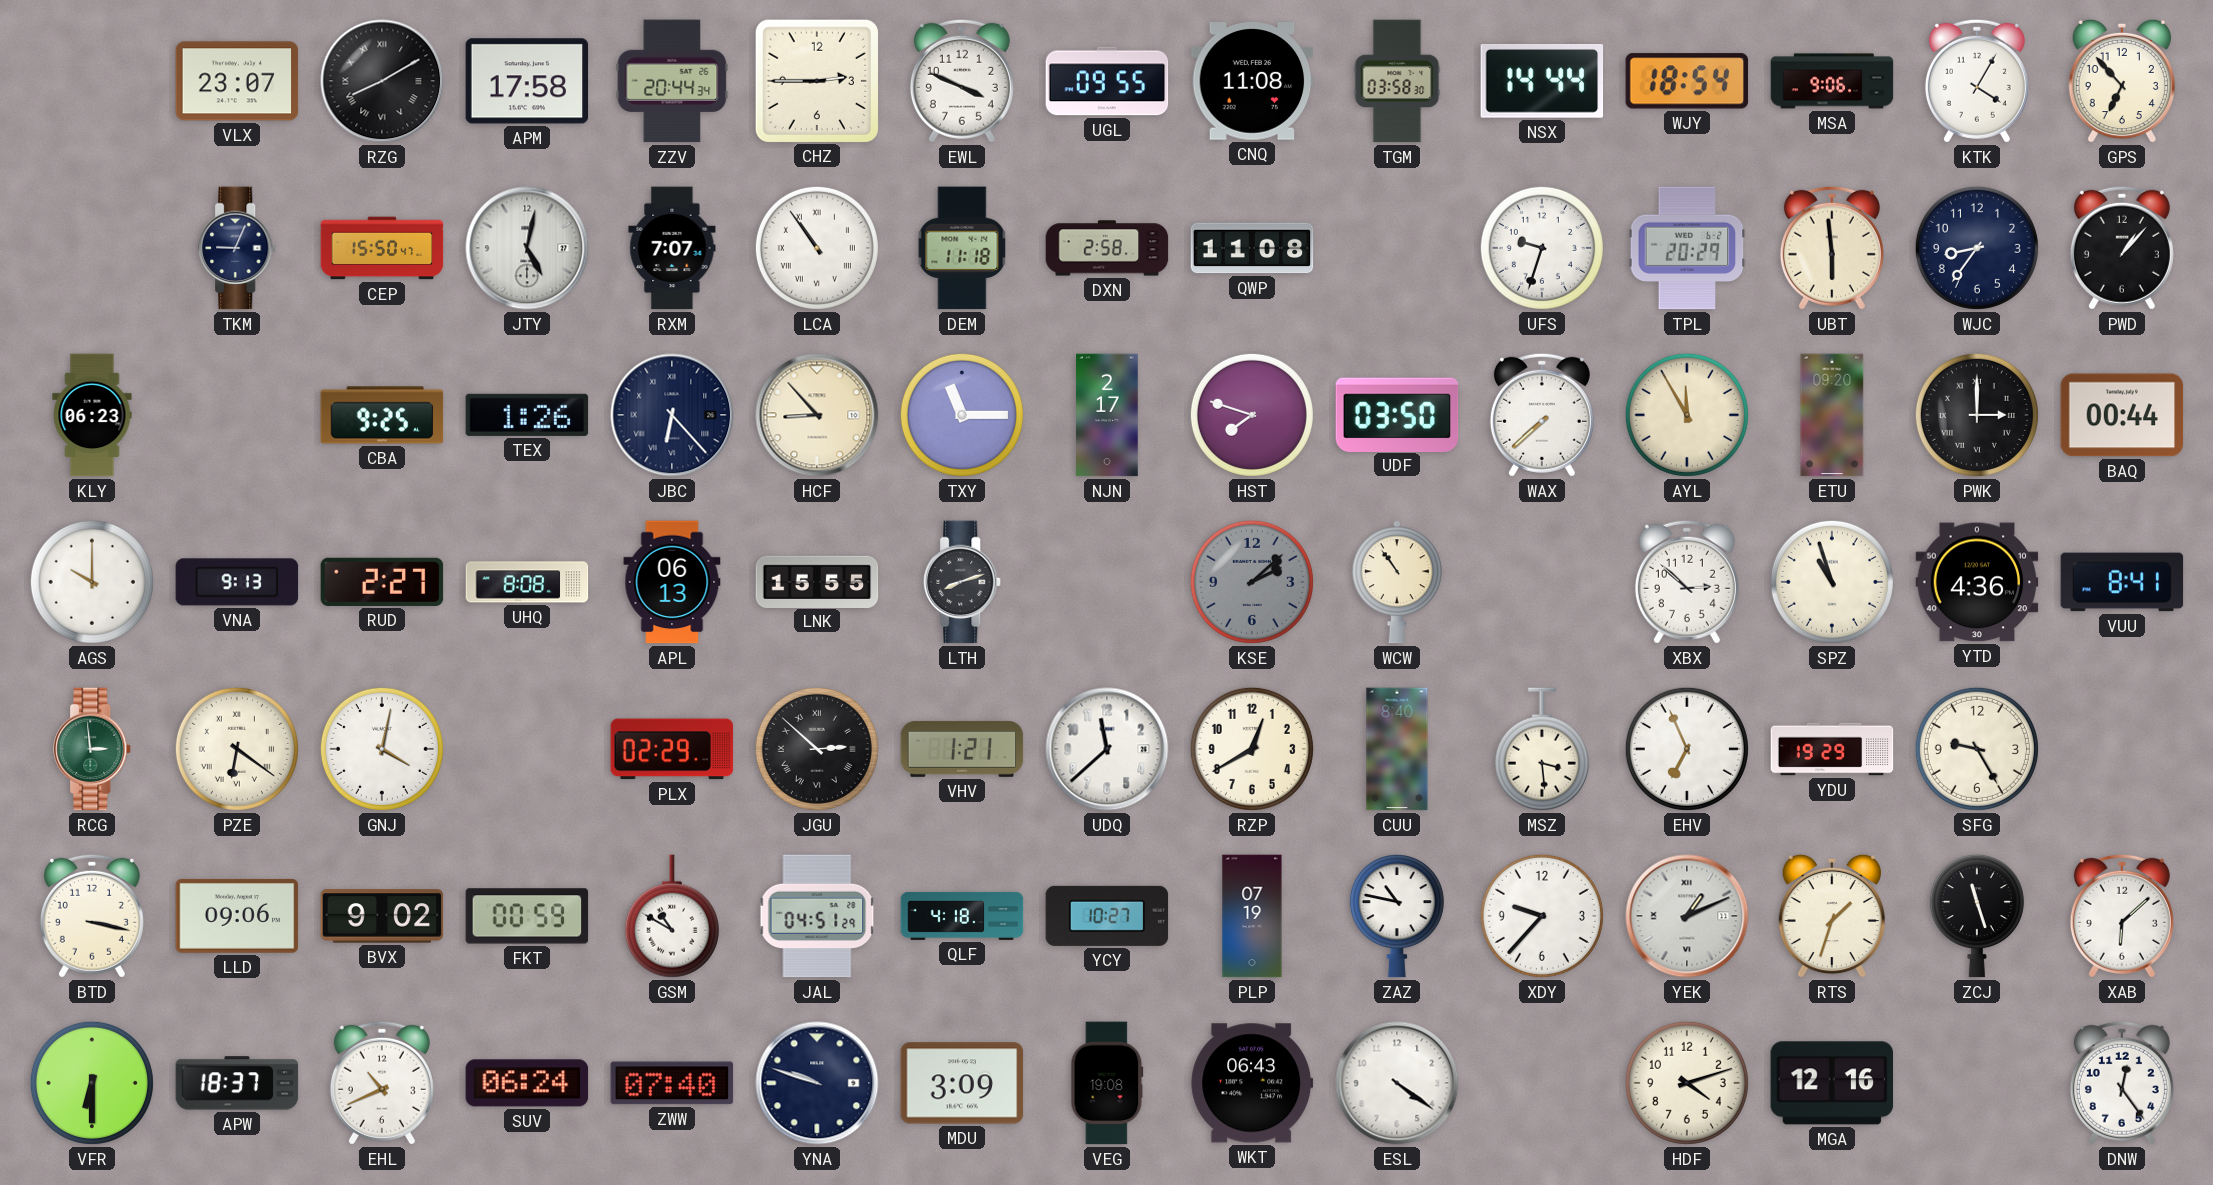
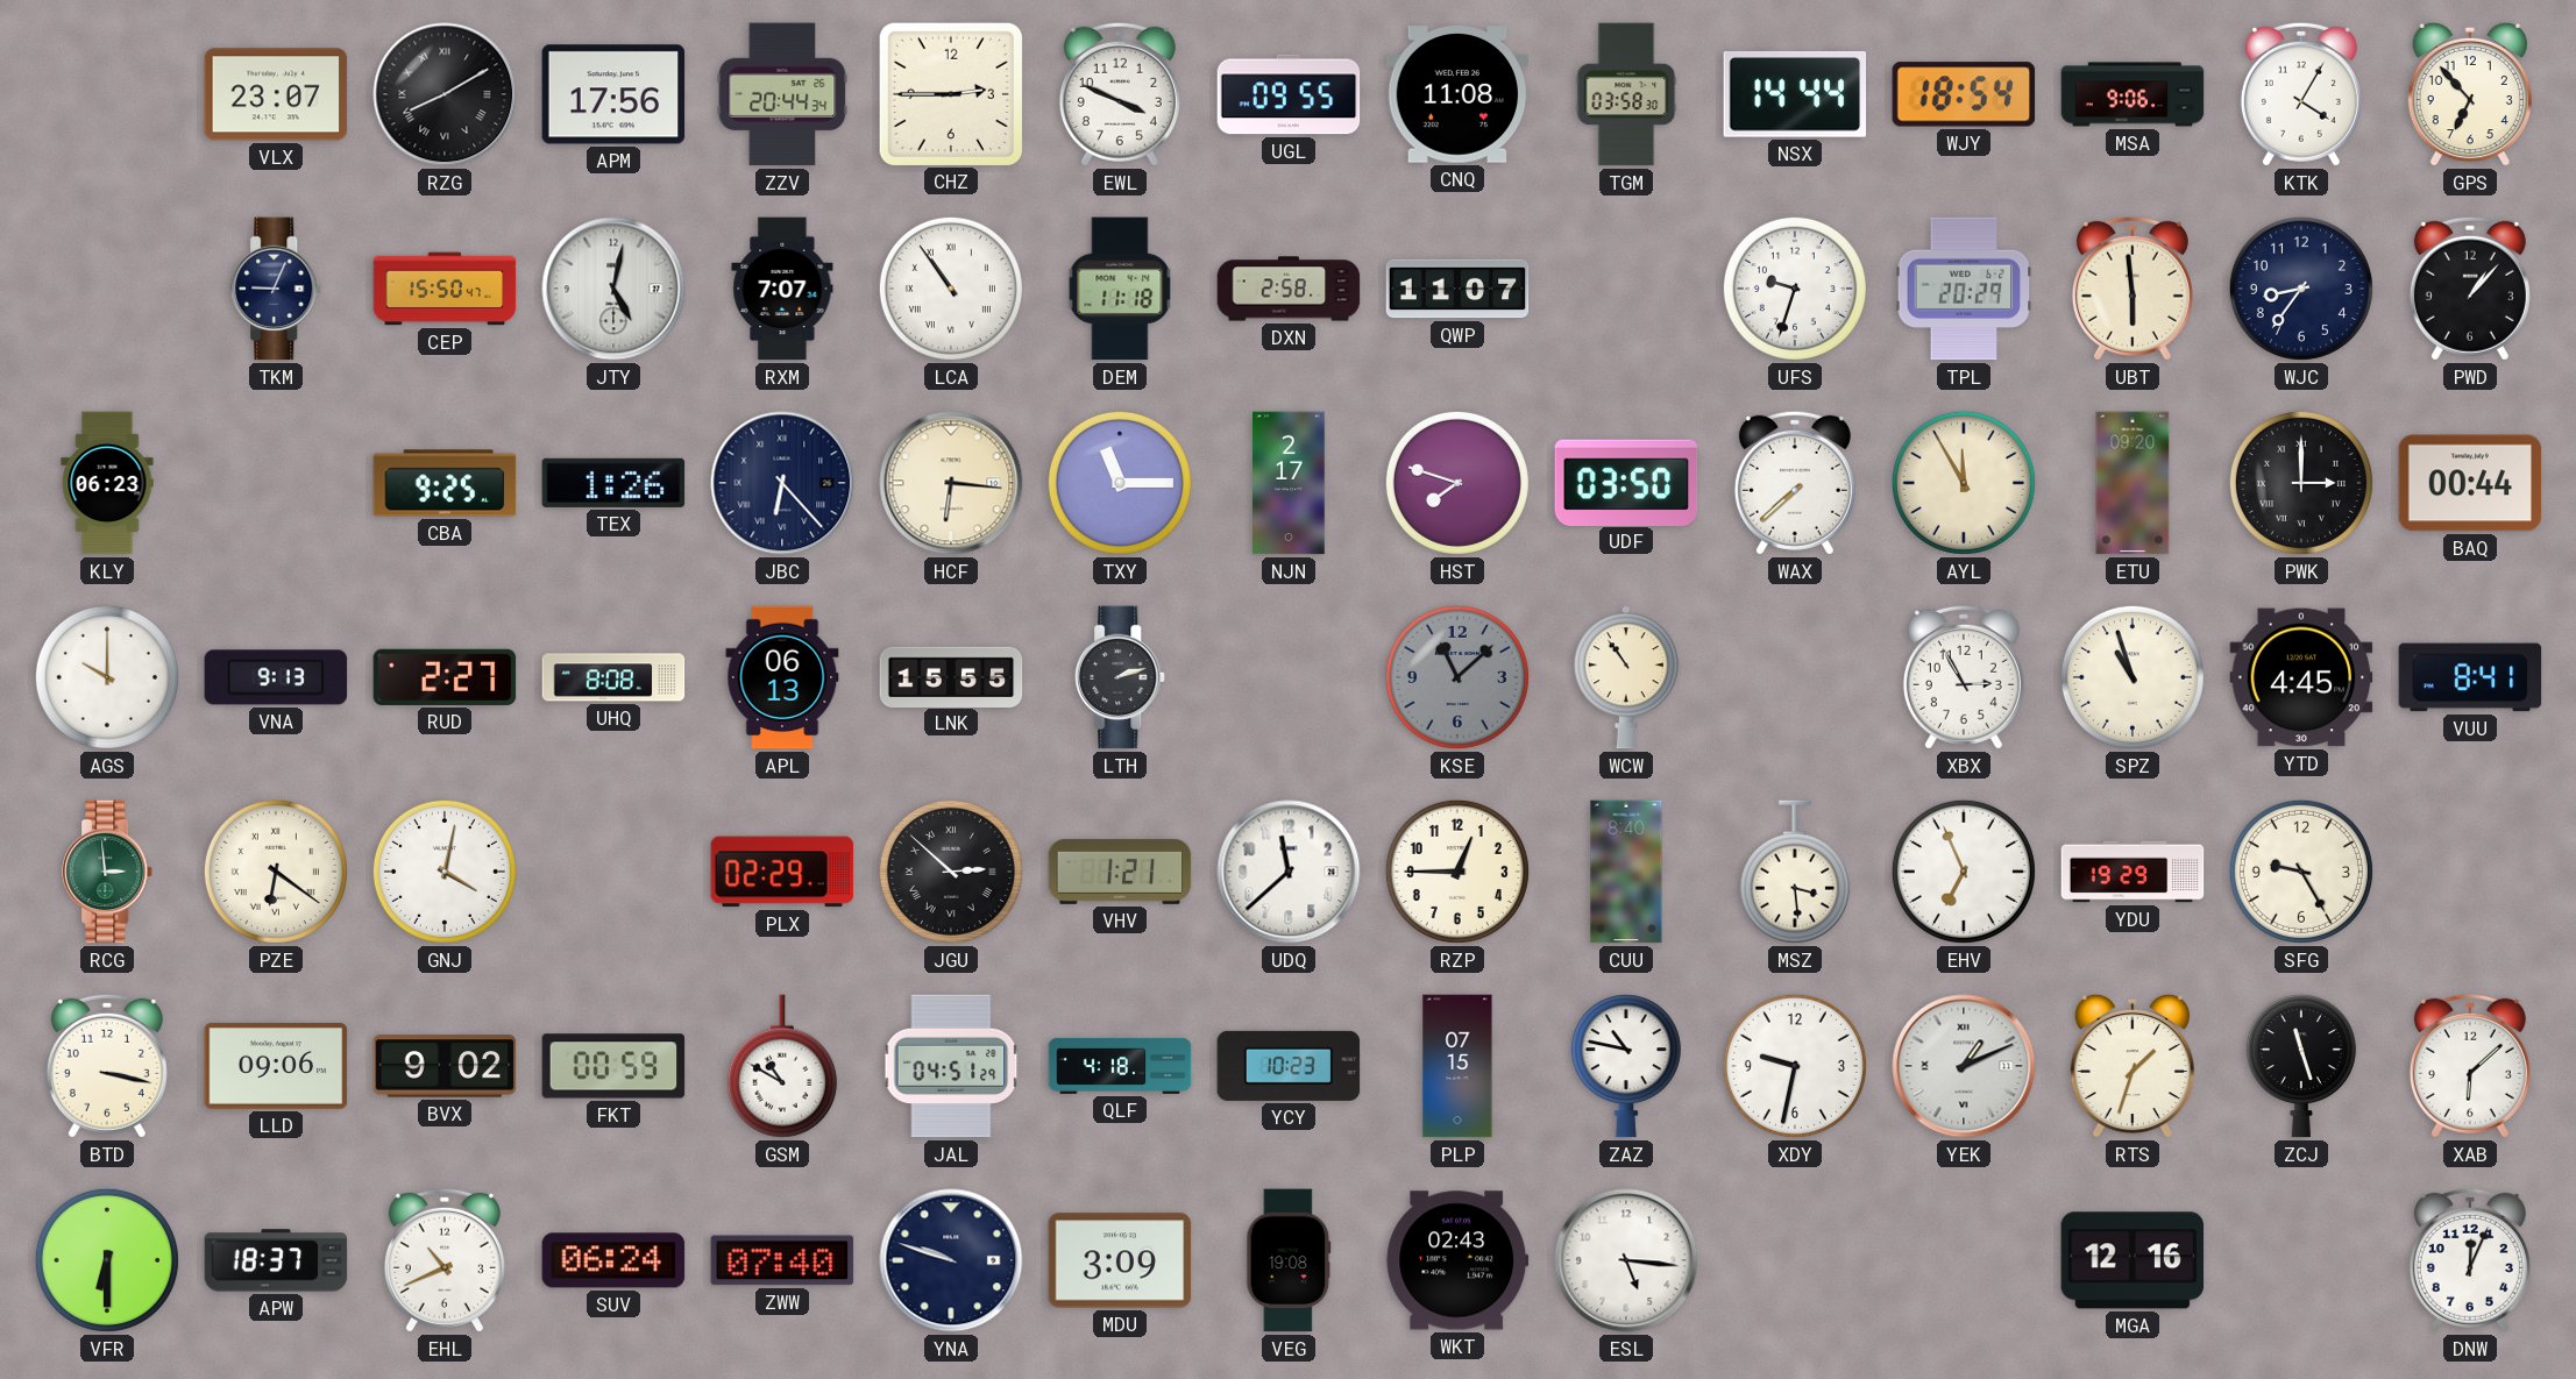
APM: 17:58 -> 17:56 (613, 94)
QWP: 11:08 -> 11:07 (1457, 289)
HCF: 8:53 -> 6:16 (951, 483)
LTH: 8:12 -> 2:12 (1121, 677)
KSE: 2:08 -> 11:08 (1457, 677)
XBX: 2:52 -> 2:55 (1964, 677)
YTD: 4:36 -> 4:45 (2301, 677)
RZP: 12:40 -> 12:45 (1457, 872)
YCY: 10:27 -> 10:23 (1289, 1066)
PLP: 07:19 -> 07:15 (1457, 1066)
XDY: 9:37 -> 9:32 (1795, 1066)
WKT: 06:43 -> 02:43 (1457, 1260)
ESL: 4:21 -> 5:16 (1626, 1260)
HDF: 4:12 -> none (1687, 1083)
DNW: 12:24 -> 12:04 (2470, 1260)
